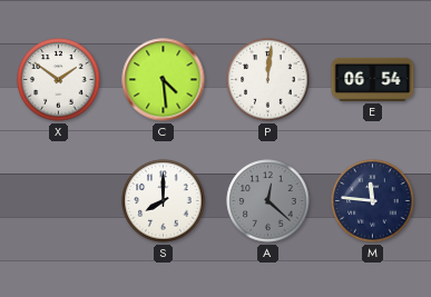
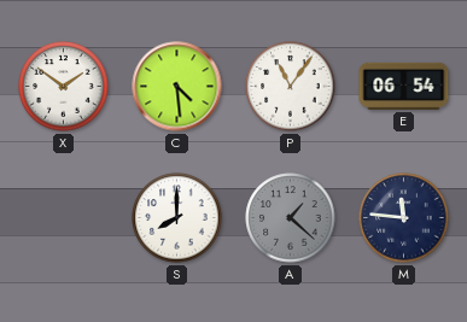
P: 12:01 -> 11:06 (291, 87)
A: 12:22 -> 1:22 (291, 218)
